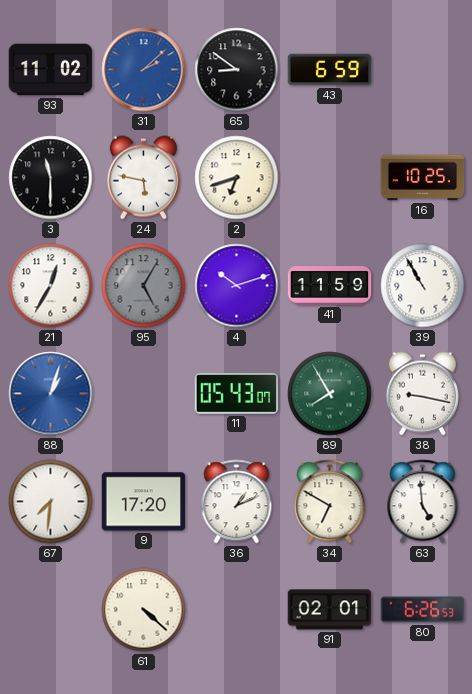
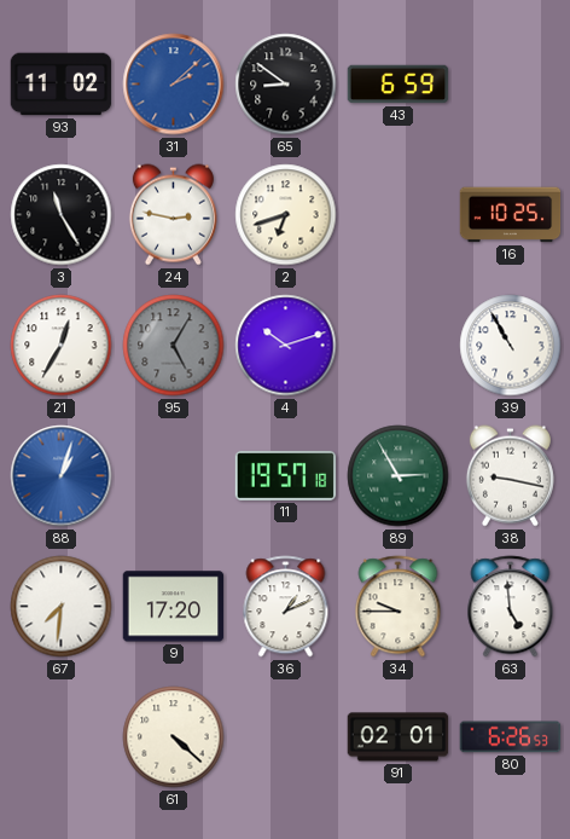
3: 11:30 -> 11:25 (62, 215)
24: 5:47 -> 2:47 (173, 215)
41: 11:59 -> none (330, 286)
11: 05:43 -> 19:57 (286, 475)
89: 7:55 -> 2:55 (399, 476)
34: 6:50 -> 9:45 (399, 607)
